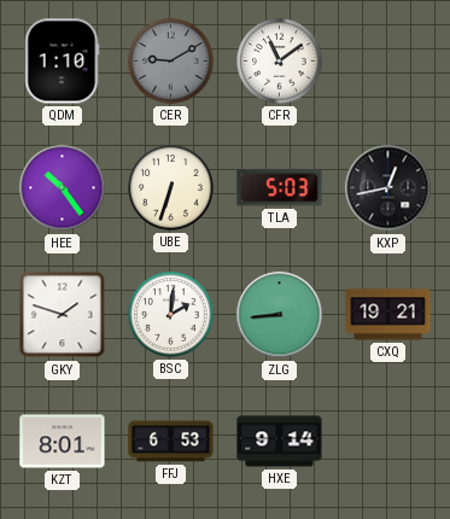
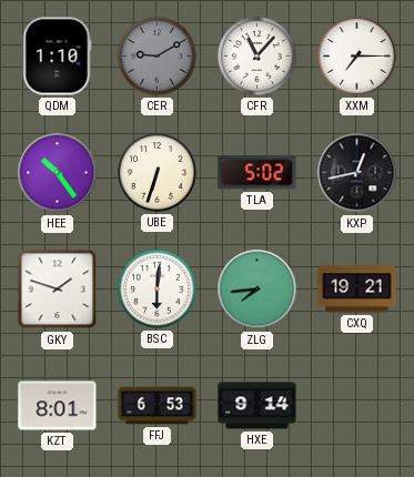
CFR: 11:09 -> 11:07 (258, 57)
XXM: none -> 7:15 (357, 57)
TLA: 5:03 -> 5:02 (258, 173)
BSC: 2:01 -> 6:01 (158, 290)
ZLG: 8:44 -> 7:44 (258, 290)
